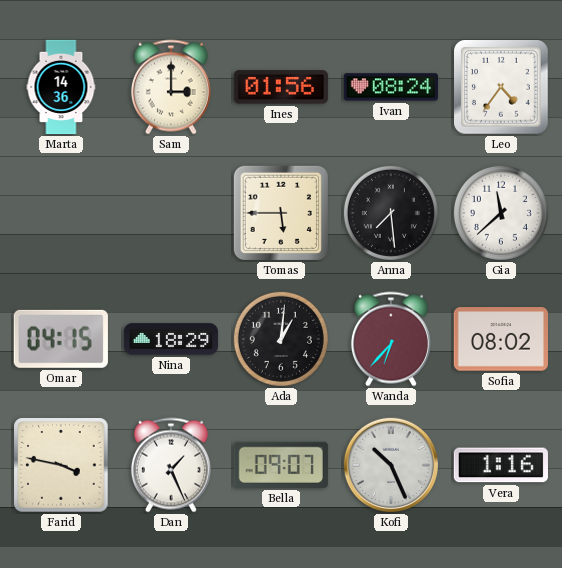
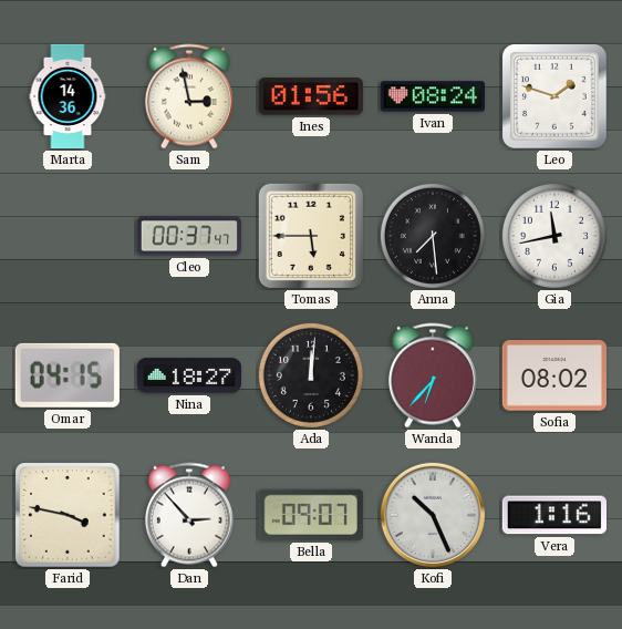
Sam: 3:00 -> 2:58 (189, 96)
Leo: 4:36 -> 1:48 (554, 96)
Cleo: none -> 00:37 (188, 236)
Gia: 11:38 -> 11:43 (554, 236)
Nina: 18:29 -> 18:27 (188, 375)
Ada: 1:01 -> 12:01 (311, 375)
Dan: 1:26 -> 2:53 (189, 515)
